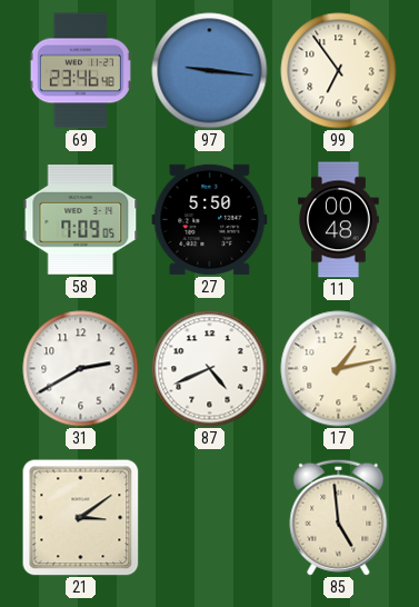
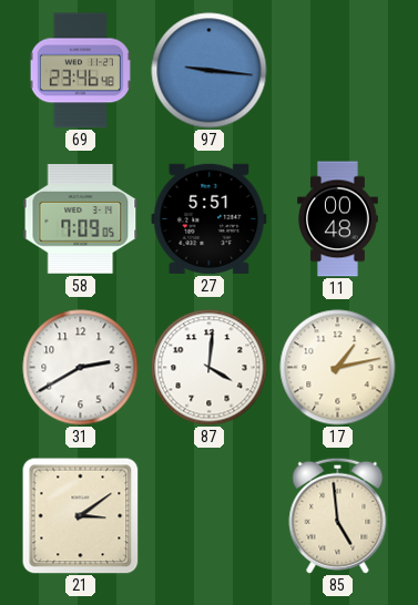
99: 6:54 -> none (339, 71)
27: 5:50 -> 5:51 (210, 218)
87: 4:41 -> 4:01 (210, 368)
